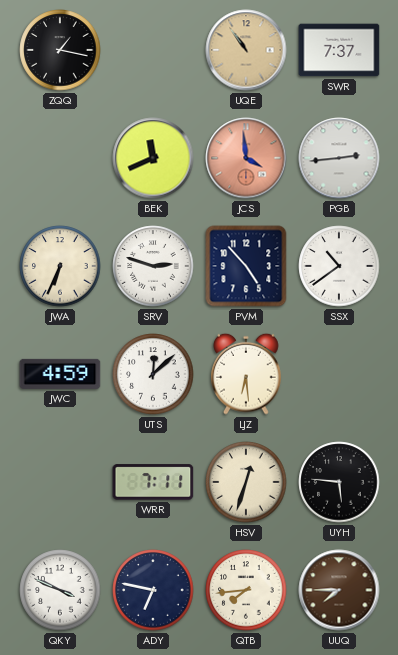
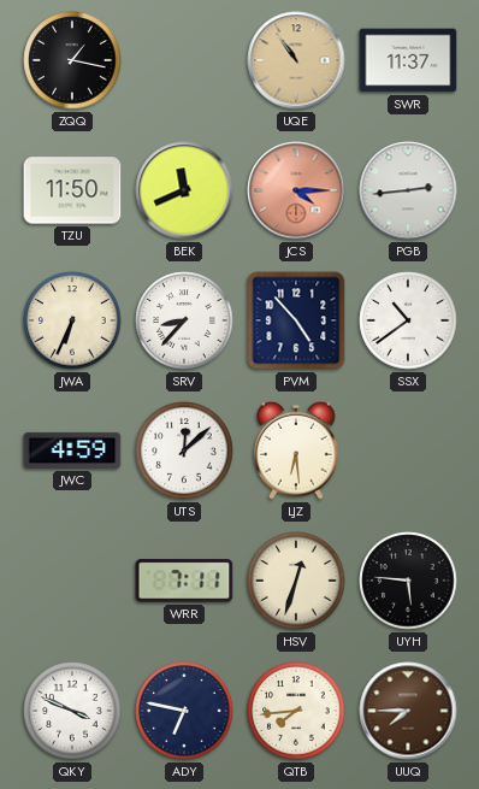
SWR: 7:37 -> 11:37 (408, 60)
TZU: none -> 11:50 (72, 190)
JCS: 3:59 -> 4:15 (296, 190)
SRV: 2:48 -> 8:37 (184, 320)
